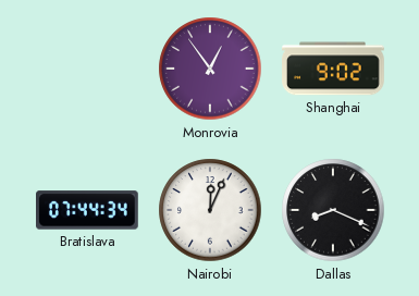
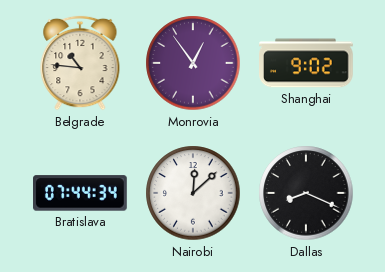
Belgrade: none -> 10:46 (80, 63)
Nairobi: 12:04 -> 12:08 (193, 193)
